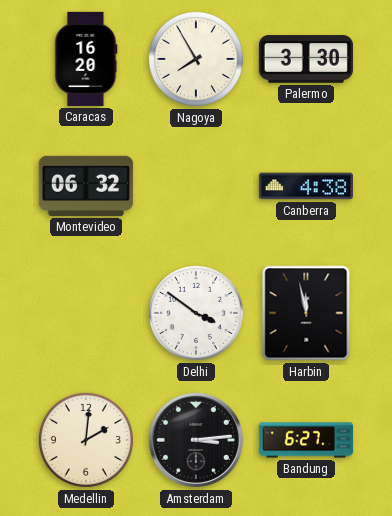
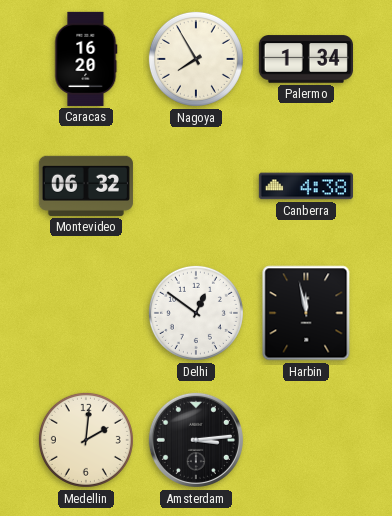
Palermo: 3:30 -> 1:34 (306, 59)
Delhi: 3:51 -> 12:51 (196, 313)
Bandung: 6:27 -> none (306, 440)
